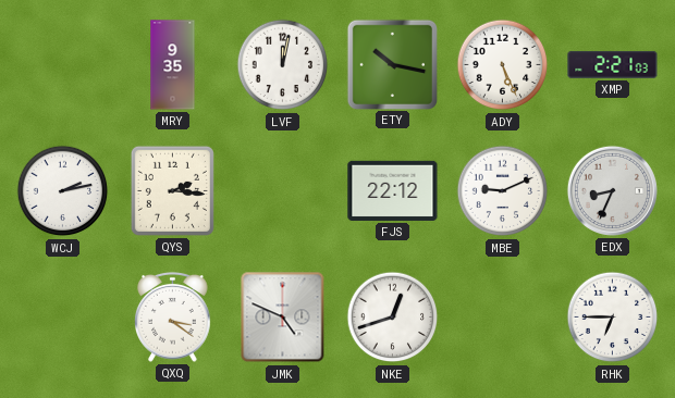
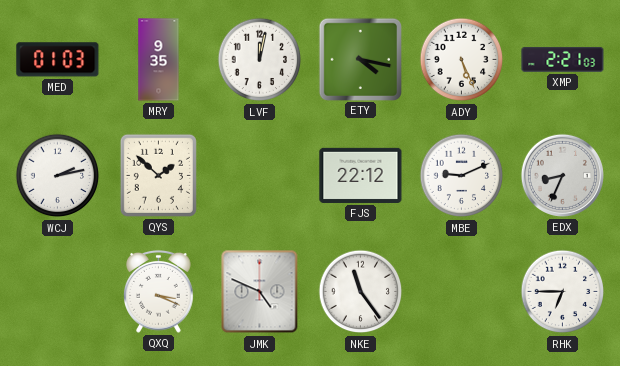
MED: none -> 01:03 (58, 60)
ETY: 10:17 -> 4:17 (360, 59)
QYS: 2:16 -> 1:52 (158, 175)
QXQ: 3:21 -> 3:19 (159, 292)
NKE: 12:42 -> 11:24 (361, 292)
